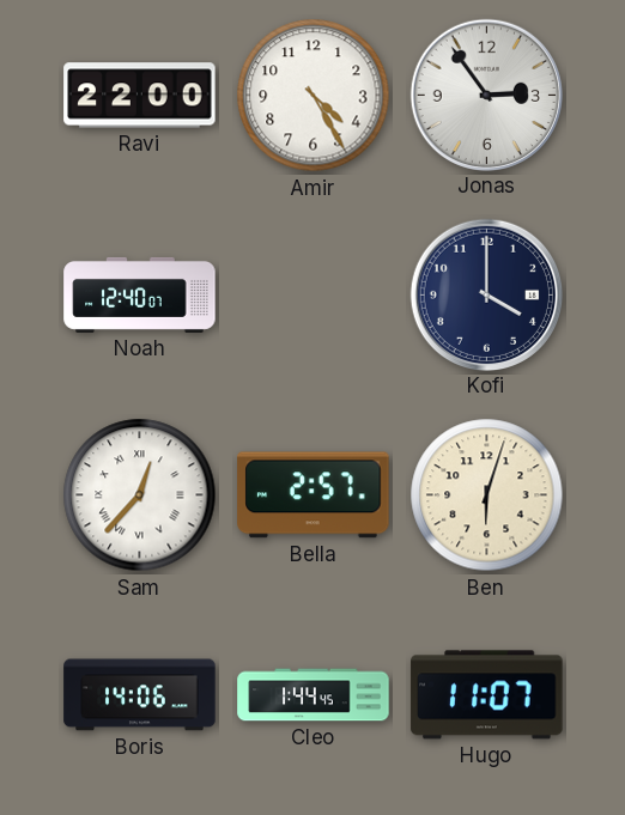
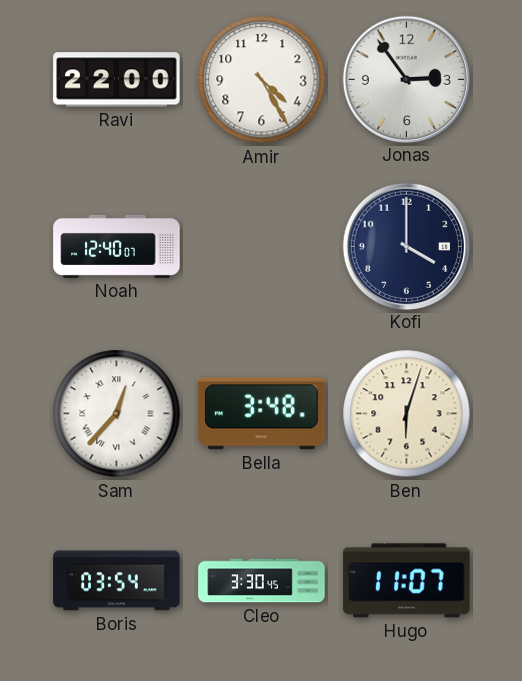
Bella: 2:57 -> 3:48 (262, 414)
Boris: 14:06 -> 03:54 (117, 581)
Cleo: 1:44 -> 3:30 (262, 581)
